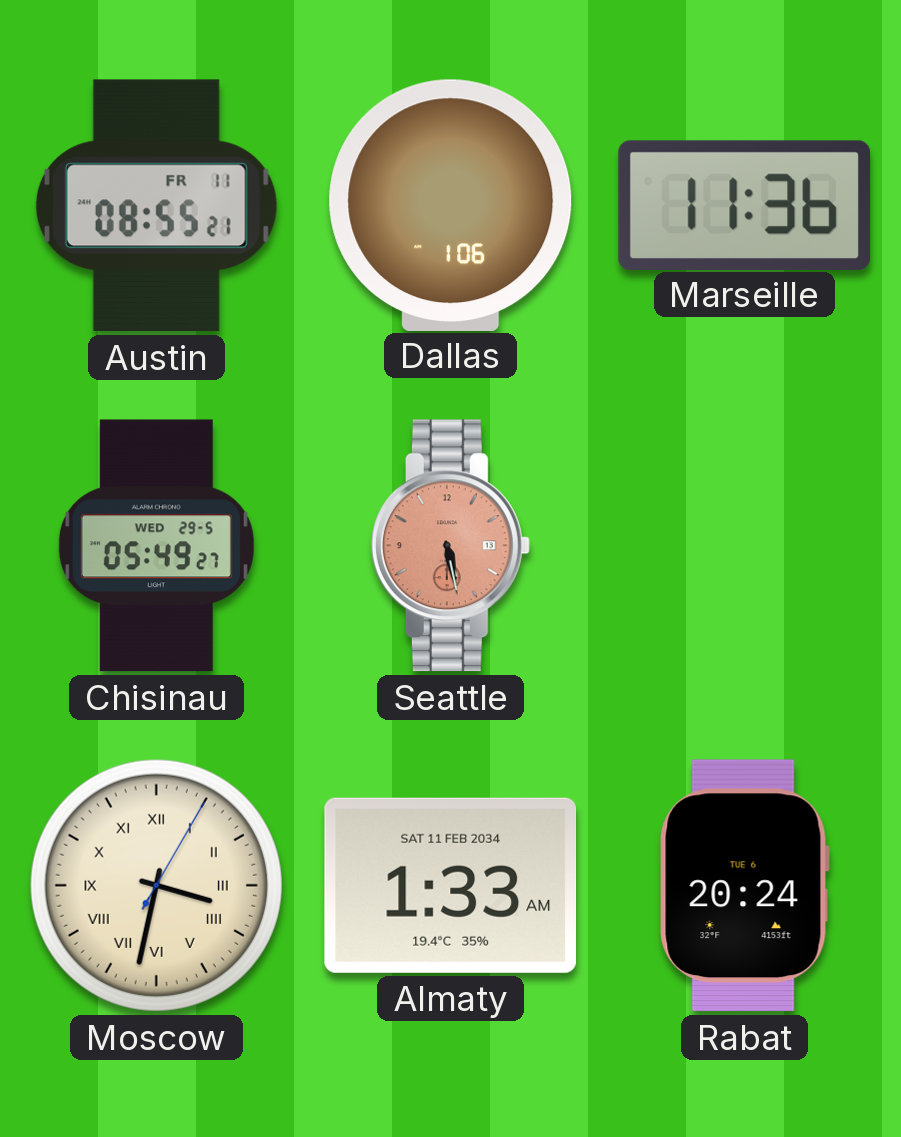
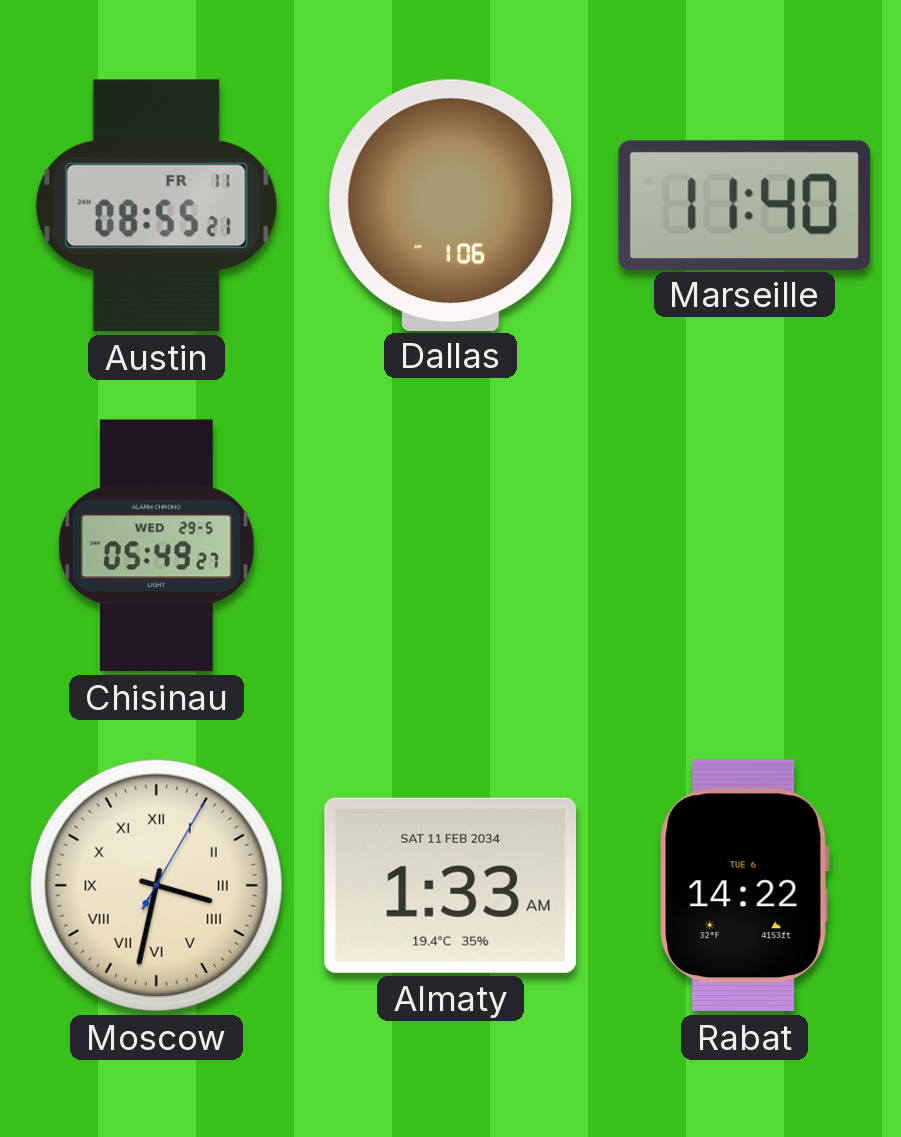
Marseille: 11:36 -> 11:40 (744, 205)
Seattle: 5:28 -> none (450, 546)
Rabat: 20:24 -> 14:22 (744, 886)
